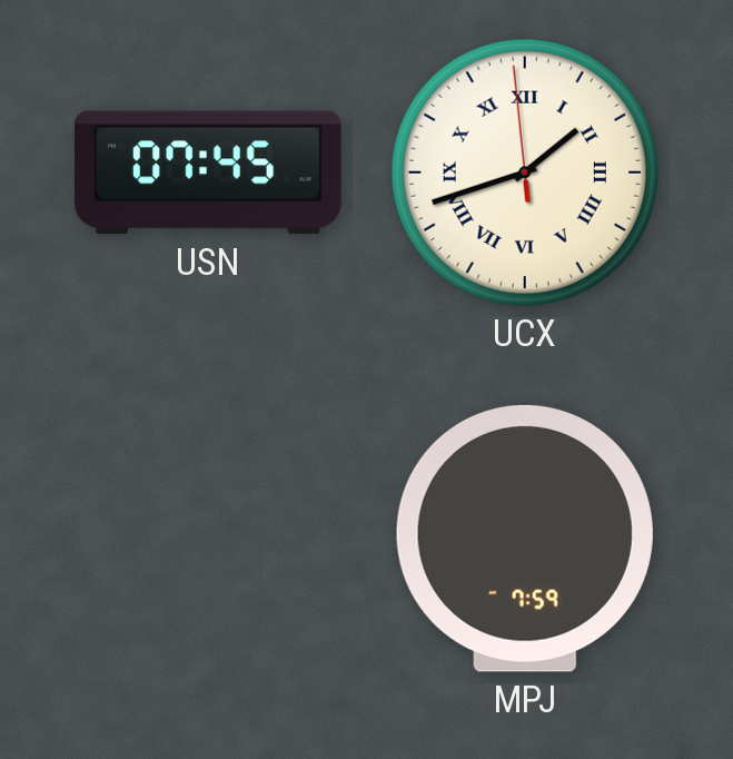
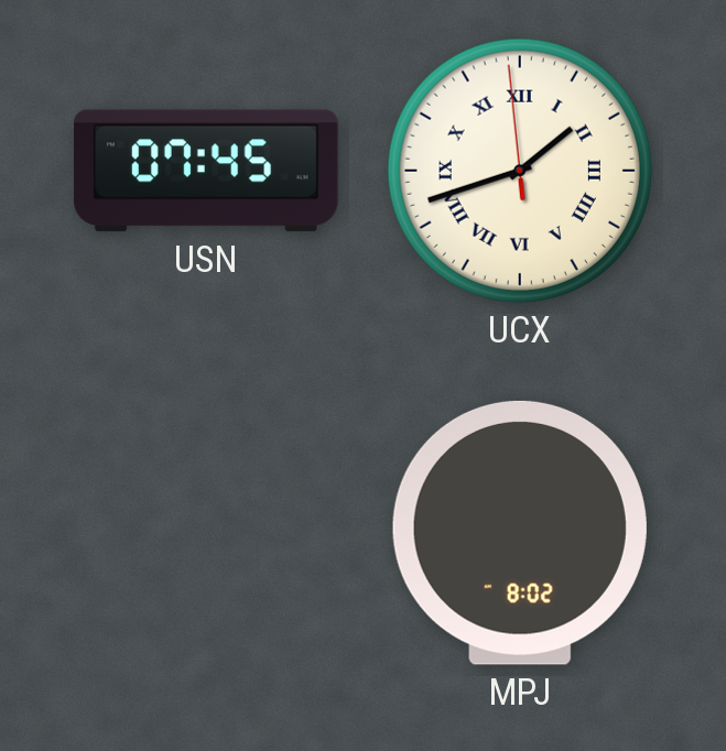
MPJ: 7:59 -> 8:02 (520, 533)
